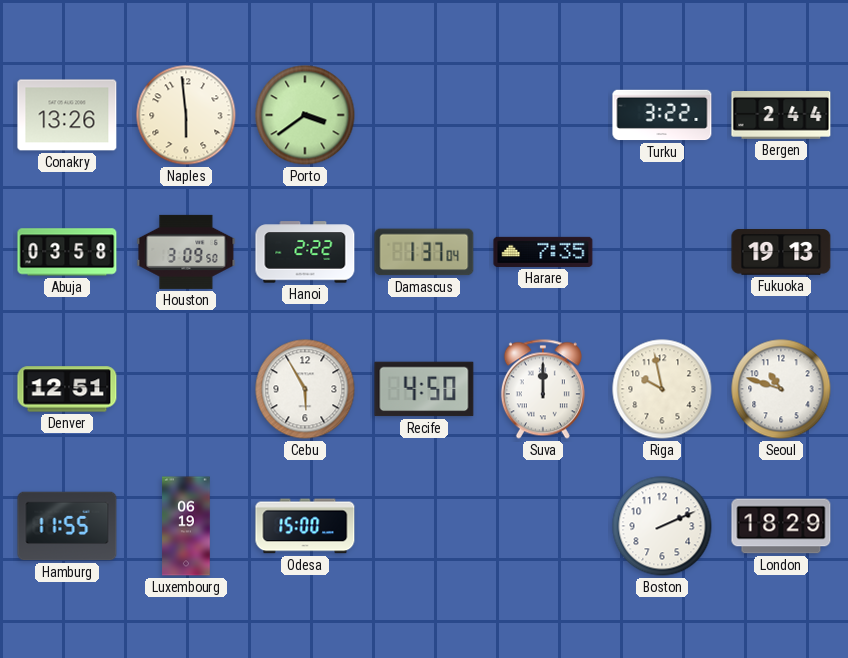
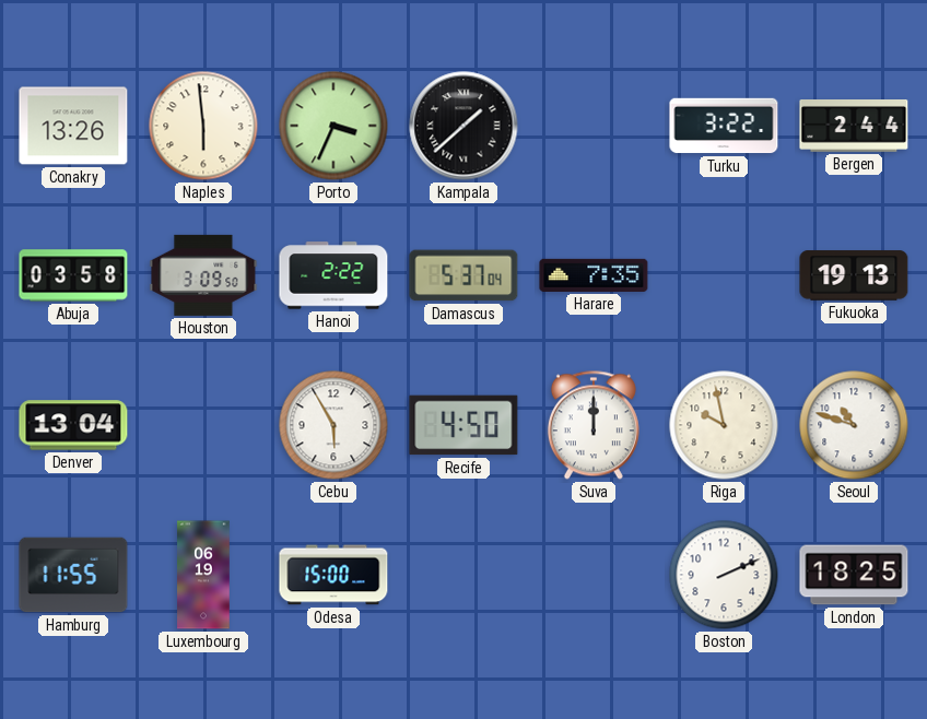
Porto: 3:39 -> 3:34 (333, 126)
Kampala: none -> 1:38 (463, 126)
Damascus: 1:37 -> 5:37 (463, 275)
Denver: 12:51 -> 13:04 (73, 425)
London: 18:29 -> 18:25 (854, 575)
